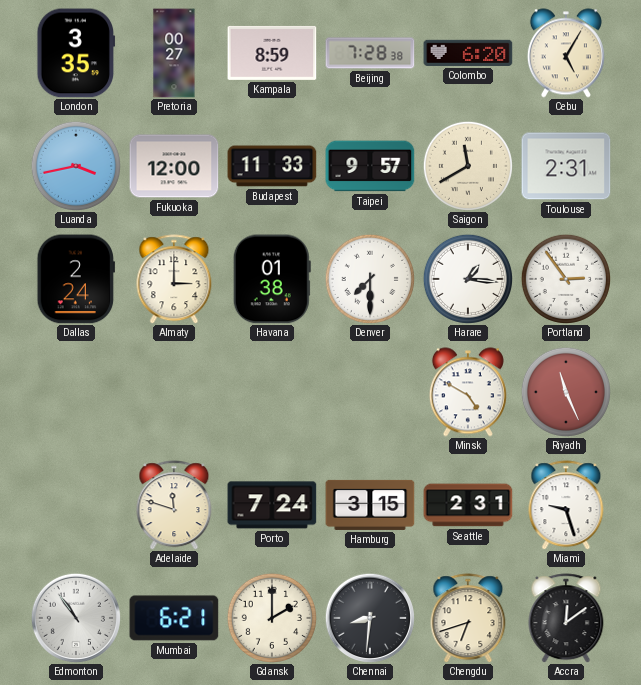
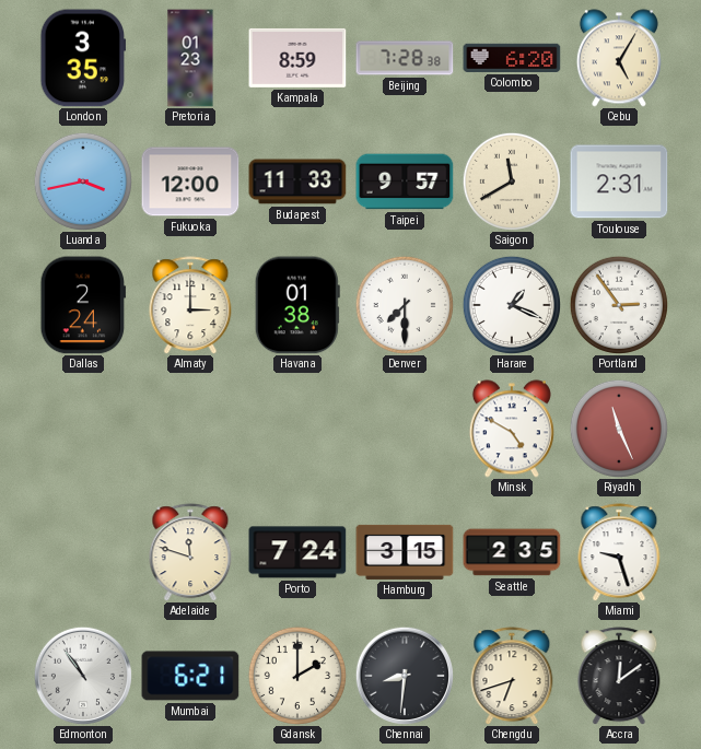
Pretoria: 00:27 -> 01:23 (190, 58)
Harare: 1:16 -> 1:19 (512, 305)
Seattle: 2:31 -> 2:35 (512, 552)
